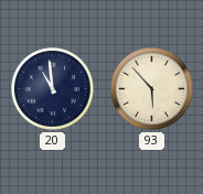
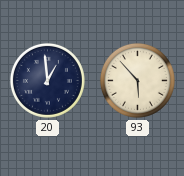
20: 10:59 -> 12:59 (47, 80)
